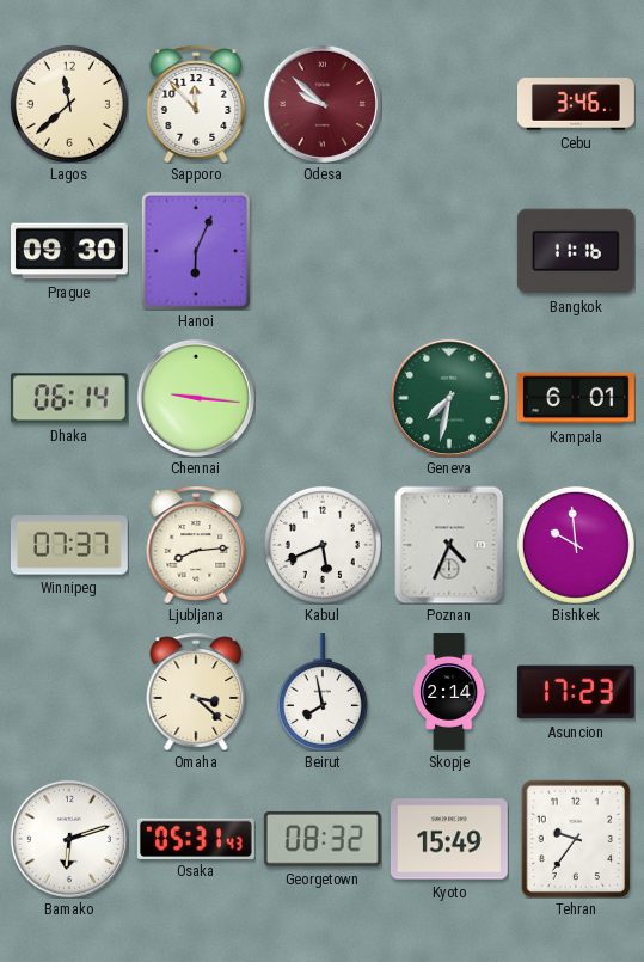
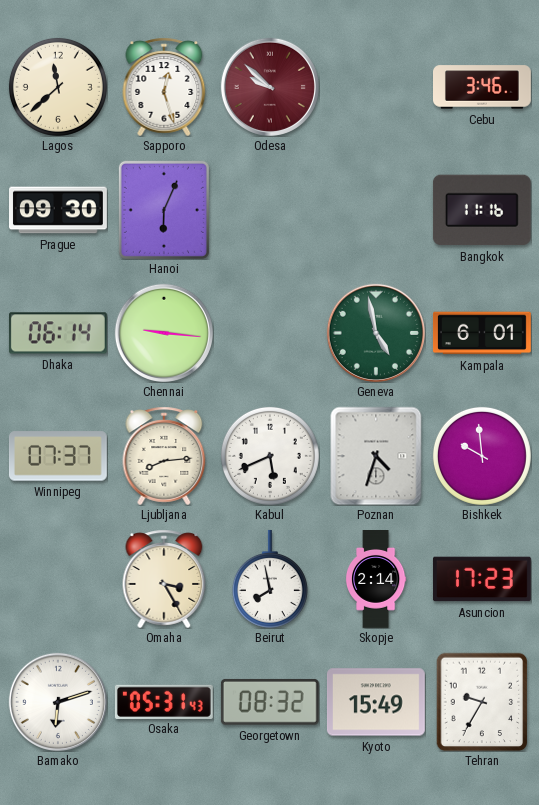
Sapporo: 11:53 -> 12:27 (164, 87)
Geneva: 7:32 -> 4:58 (376, 333)
Poznan: 4:34 -> 4:33 (376, 456)
Omaha: 3:22 -> 3:25 (164, 579)
Tehran: 9:36 -> 9:35 (482, 702)
